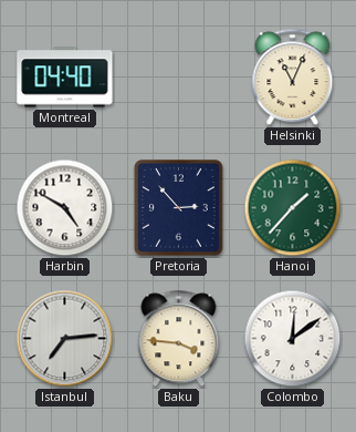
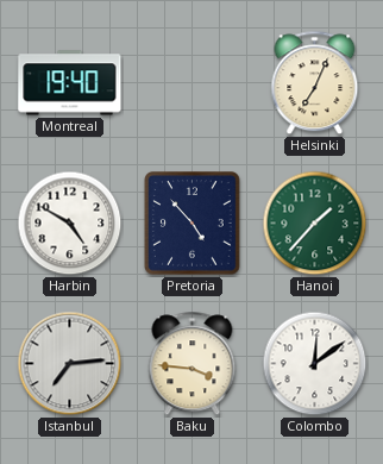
Montreal: 04:40 -> 19:40 (70, 83)
Helsinki: 11:04 -> 7:04 (315, 83)
Pretoria: 2:53 -> 4:53 (193, 224)
